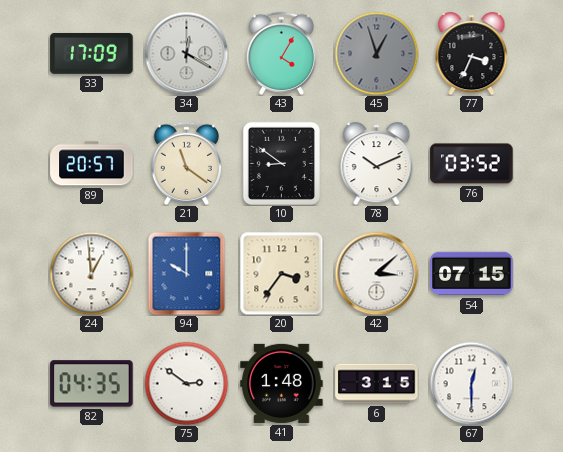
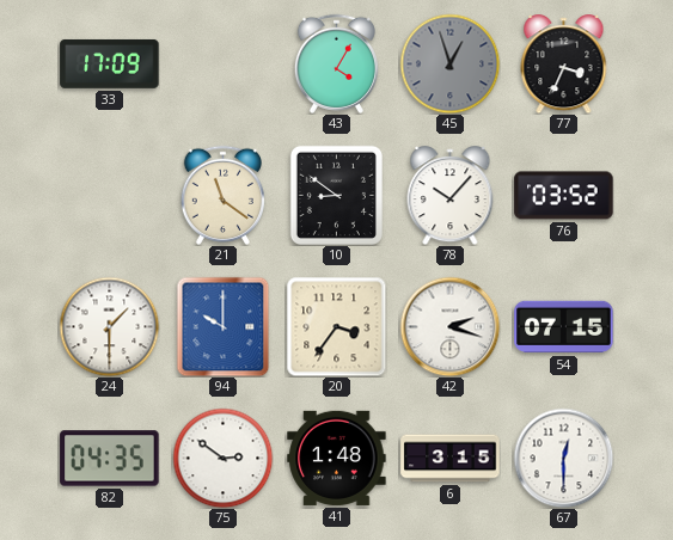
34: 12:20 -> none (186, 53)
89: 20:57 -> none (92, 164)
78: 10:11 -> 10:07 (451, 196)
24: 12:59 -> 1:30 (109, 326)
42: 3:08 -> 2:18 (449, 326)
